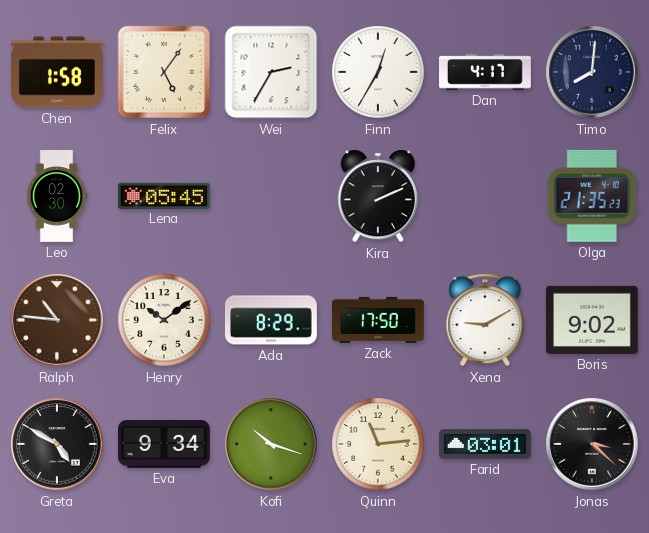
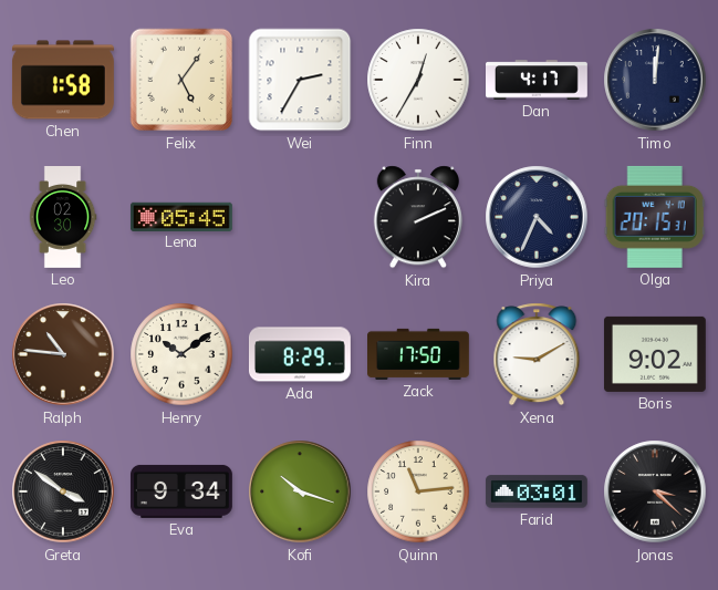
Timo: 8:01 -> 12:01 (655, 80)
Priya: none -> 4:34 (537, 217)
Olga: 21:35 -> 20:15 (655, 217)
Greta: 4:50 -> 3:51 (63, 491)
